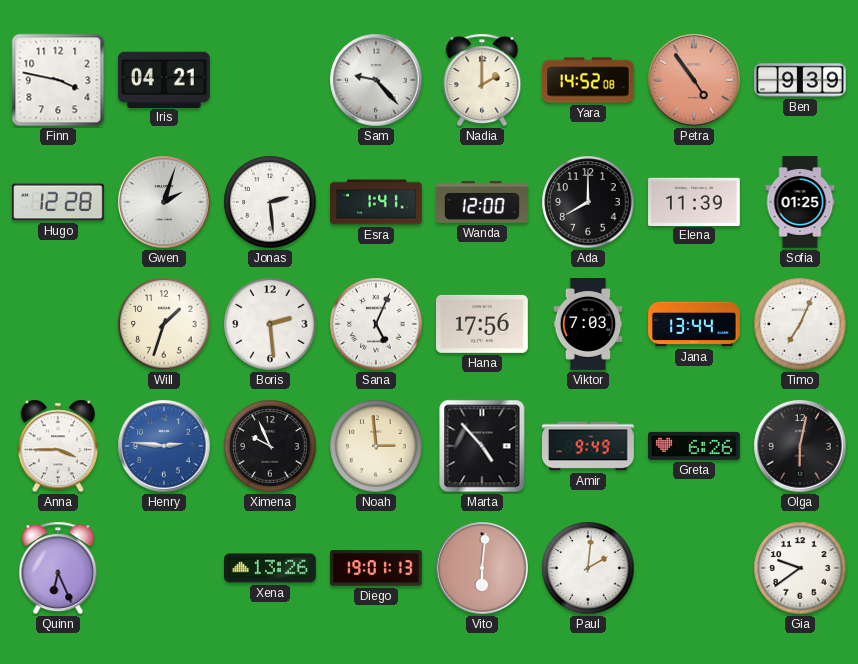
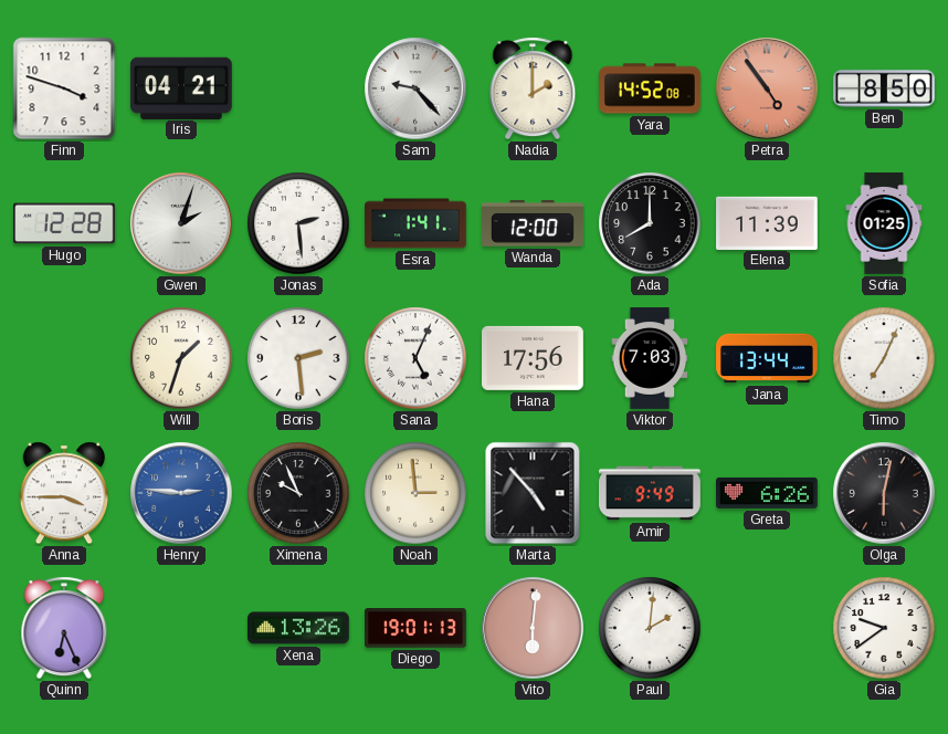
Finn: 3:47 -> 3:48 (64, 88)
Ben: 9:39 -> 8:50 (884, 88)
